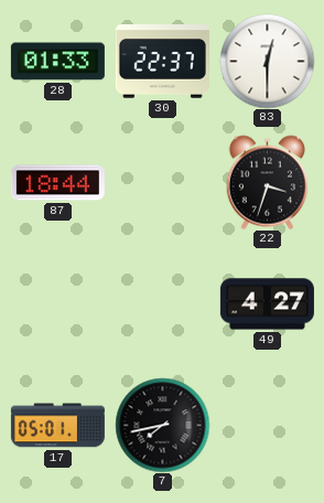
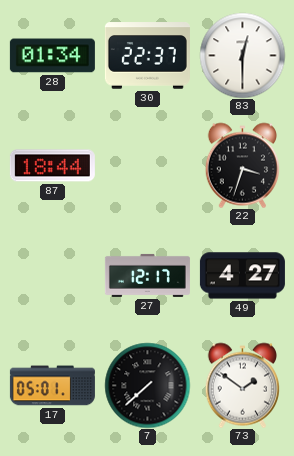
28: 01:33 -> 01:34 (52, 56)
27: none -> 12:17 (147, 275)
7: 7:43 -> 7:38 (147, 385)
73: none -> 1:51 (242, 385)
